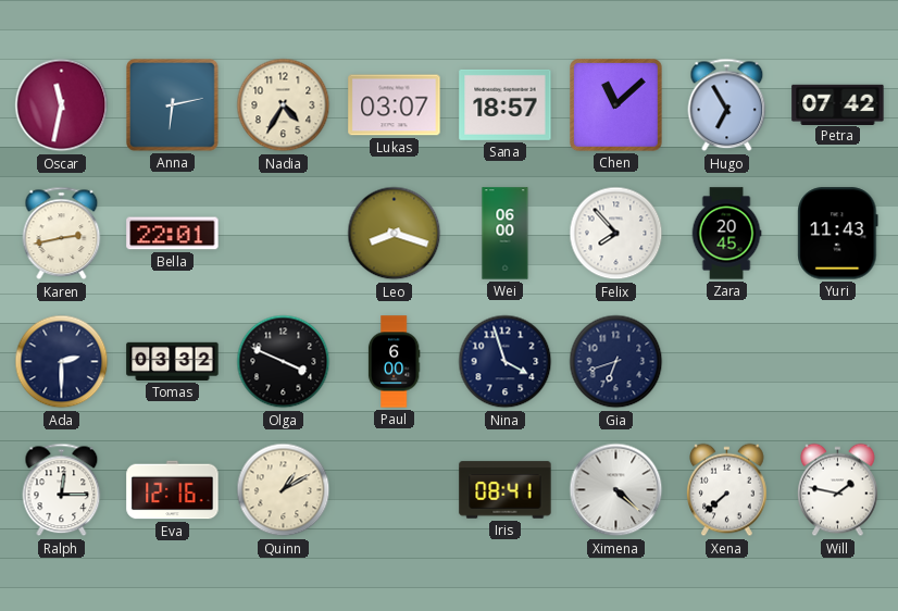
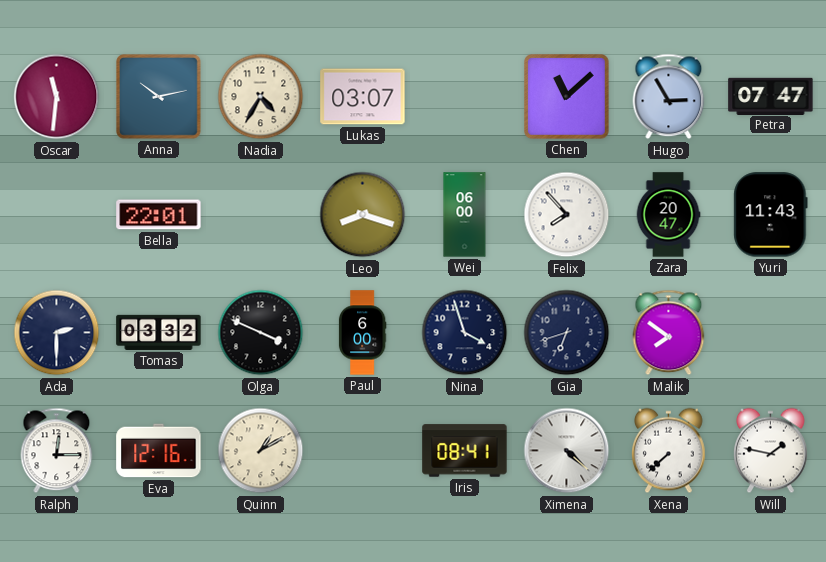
Oscar: 11:32 -> 11:31 (57, 97)
Anna: 6:13 -> 10:13 (159, 97)
Sana: 18:57 -> none (506, 104)
Hugo: 6:55 -> 2:55 (669, 97)
Petra: 07:42 -> 07:47 (771, 96)
Karen: 2:43 -> none (62, 234)
Zara: 20:45 -> 20:47 (668, 215)
Malik: none -> 7:51 (669, 333)
